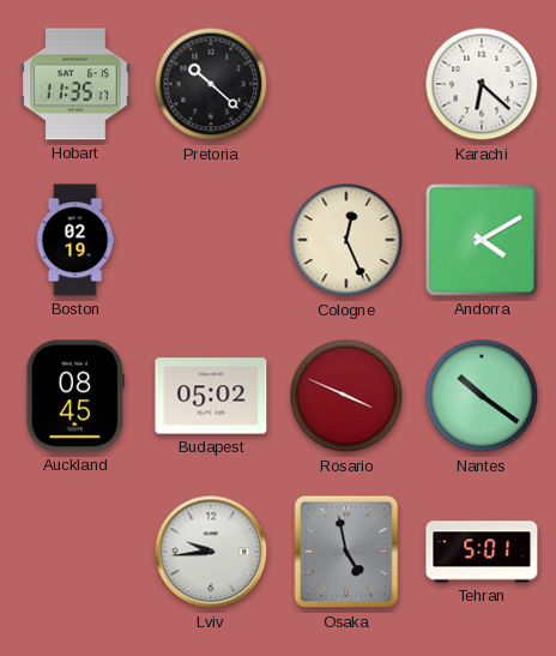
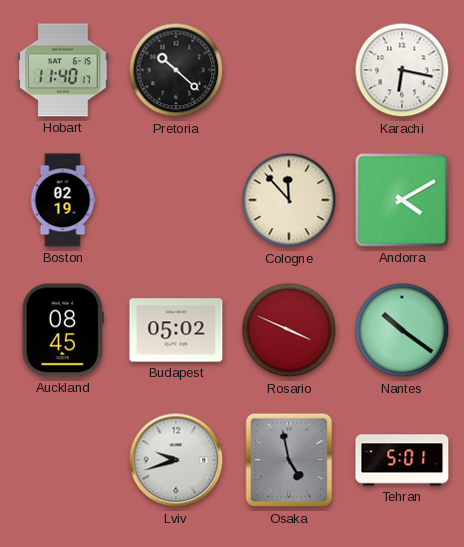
Hobart: 11:35 -> 11:40 (63, 70)
Karachi: 6:22 -> 6:17 (402, 70)
Cologne: 12:26 -> 11:53 (289, 200)
Lviv: 9:44 -> 9:42 (176, 460)
